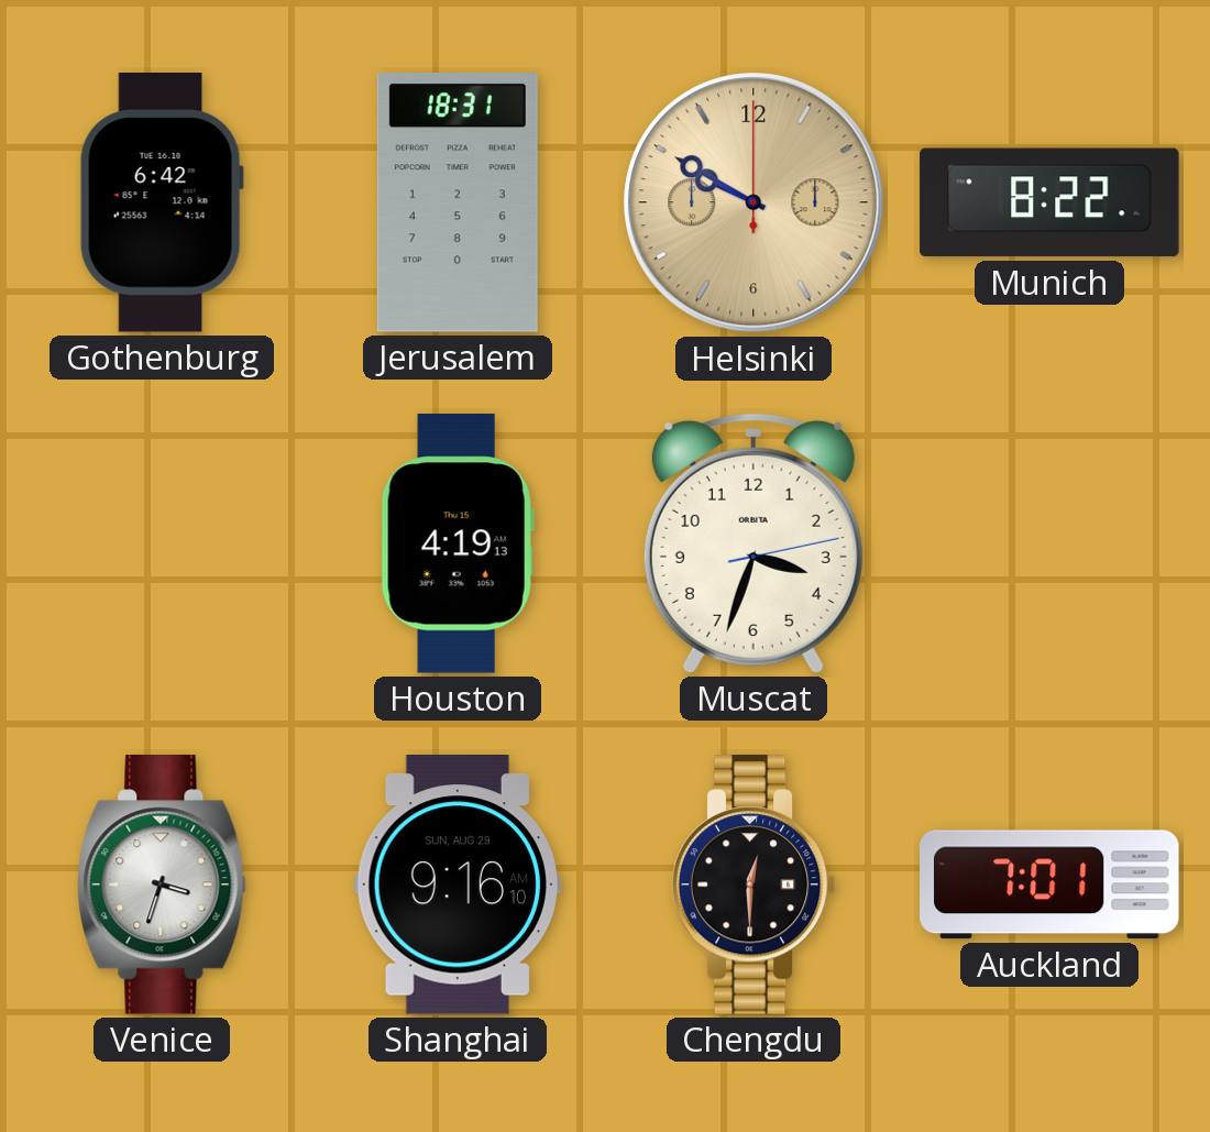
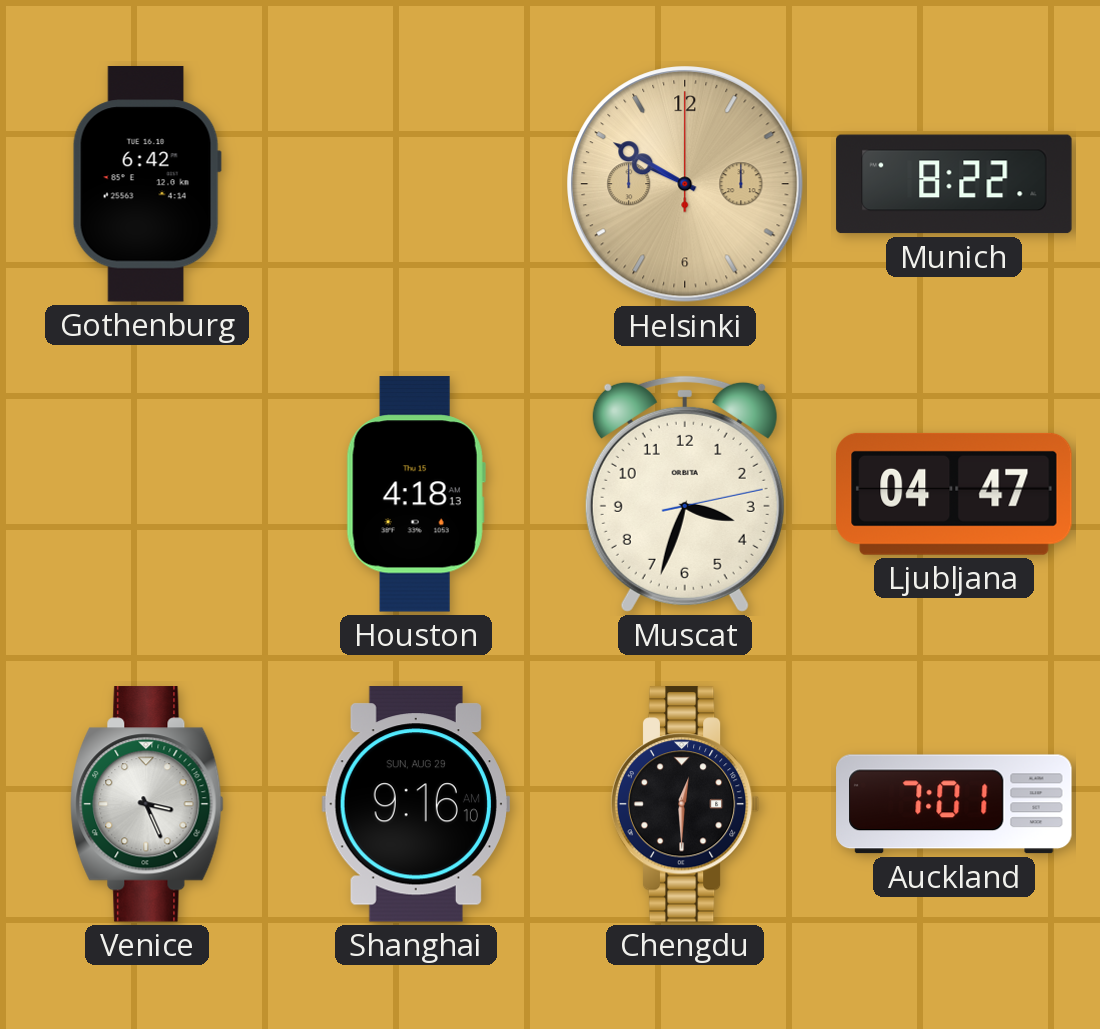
Jerusalem: 18:31 -> none (458, 202)
Houston: 4:19 -> 4:18 (416, 494)
Ljubljana: none -> 04:47 (954, 494)
Venice: 3:33 -> 3:26 (147, 804)
